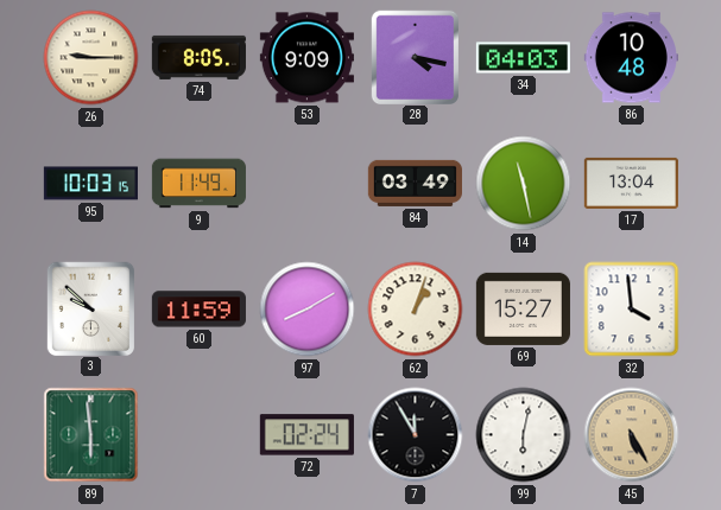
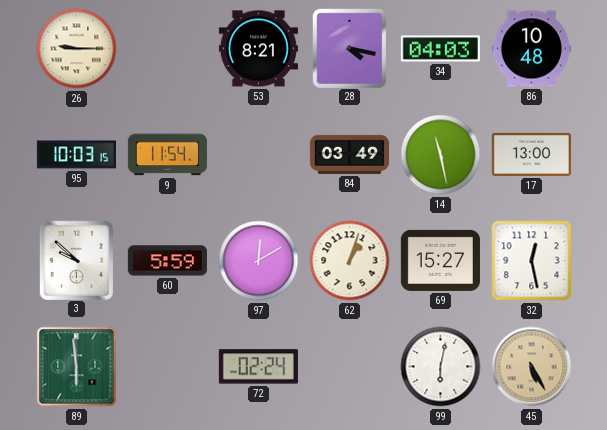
74: 8:05 -> none (198, 57)
53: 9:09 -> 8:21 (258, 49)
9: 11:49 -> 11:54 (167, 155)
17: 13:04 -> 13:00 (531, 154)
60: 11:59 -> 5:59 (167, 261)
97: 8:10 -> 12:10 (259, 261)
32: 3:59 -> 12:28 (532, 261)
7: 11:55 -> none (416, 435)
